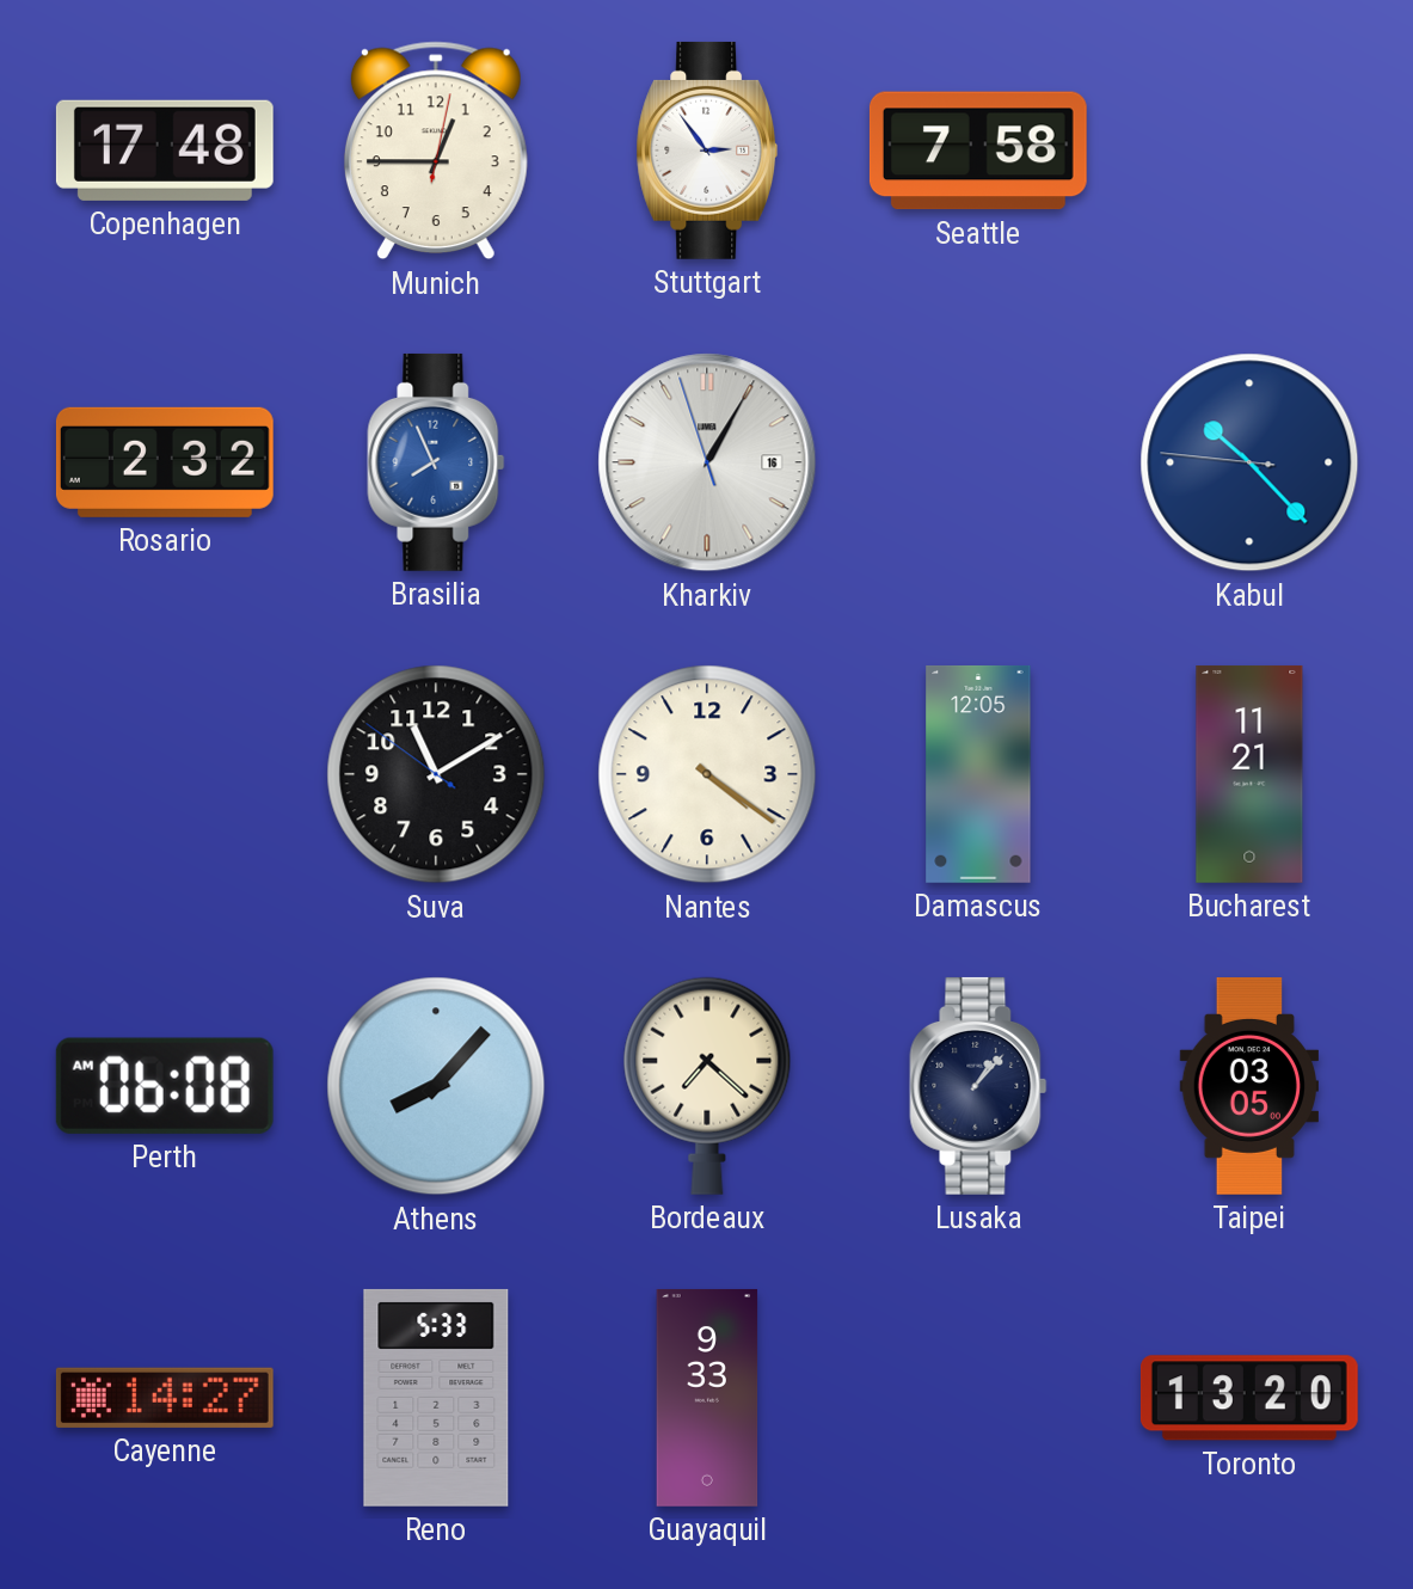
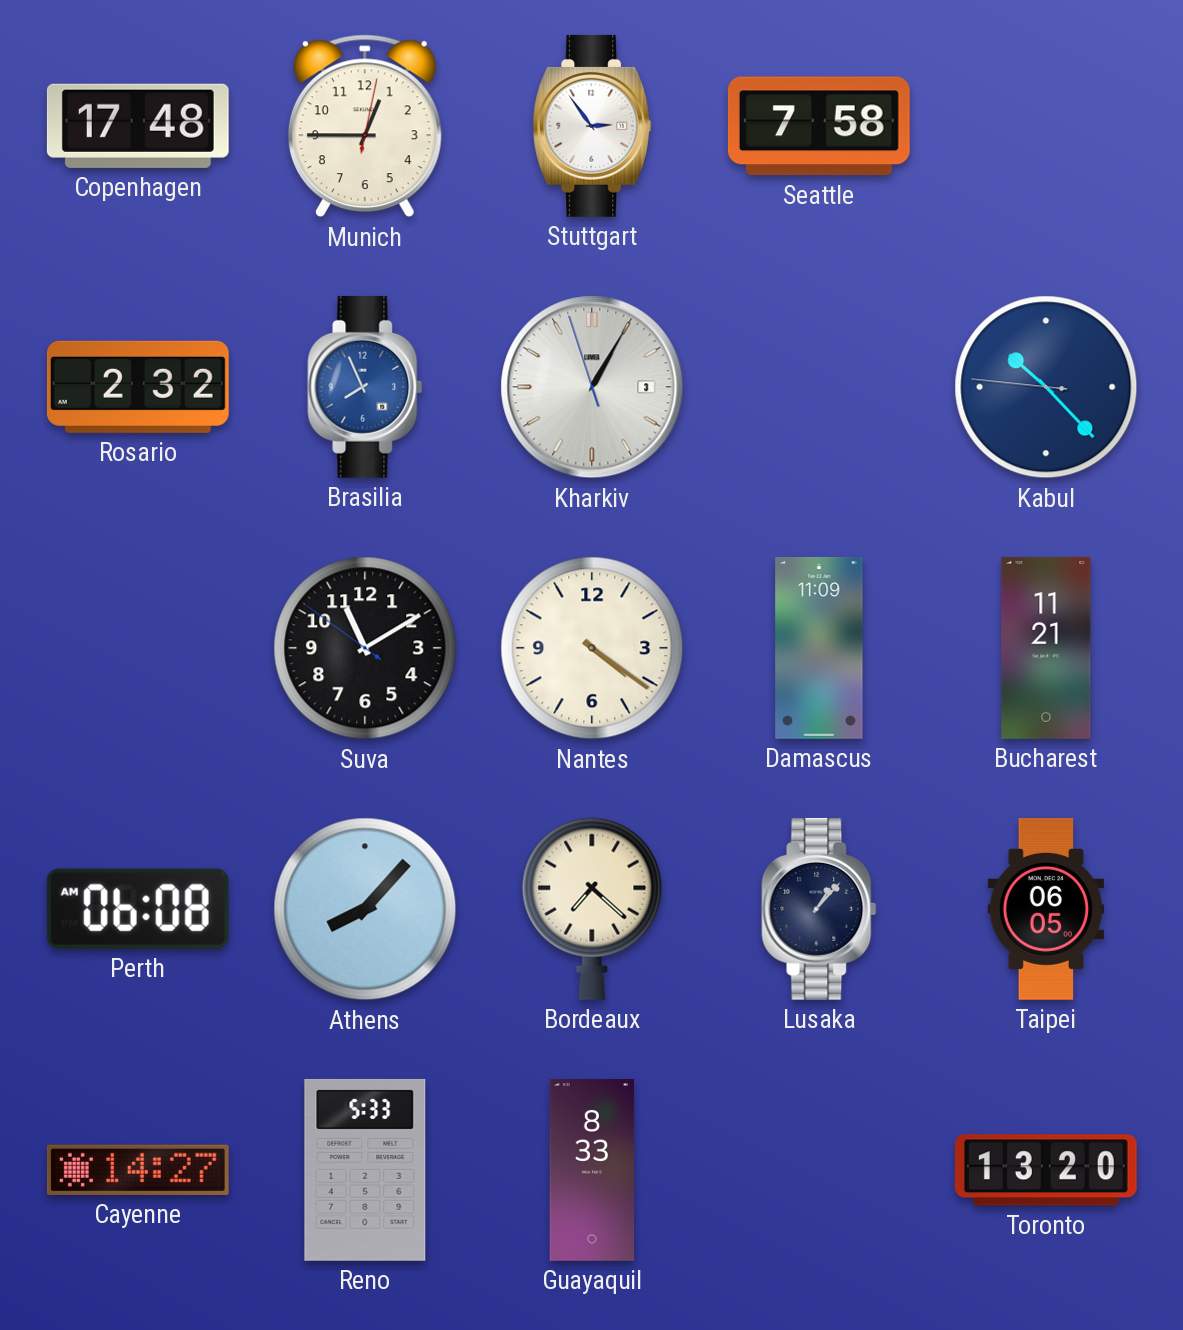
Kharkiv date: 16 -> 3 (592, 387)
Damascus: 12:05 -> 11:09 (819, 648)
Taipei: 03:05 -> 06:05 (1045, 910)
Guayaquil: 9:33 -> 8:33 (592, 1170)
